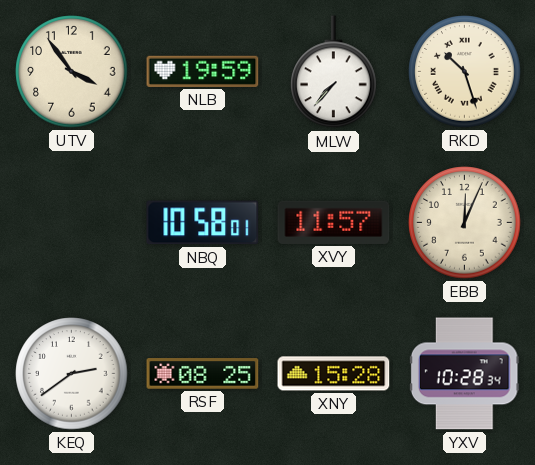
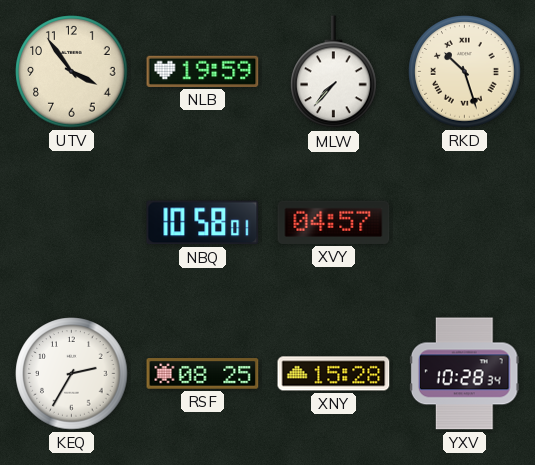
XVY: 11:57 -> 04:57 (334, 222)
EBB: 12:04 -> none (465, 223)
KEQ: 2:39 -> 2:35 (72, 374)
